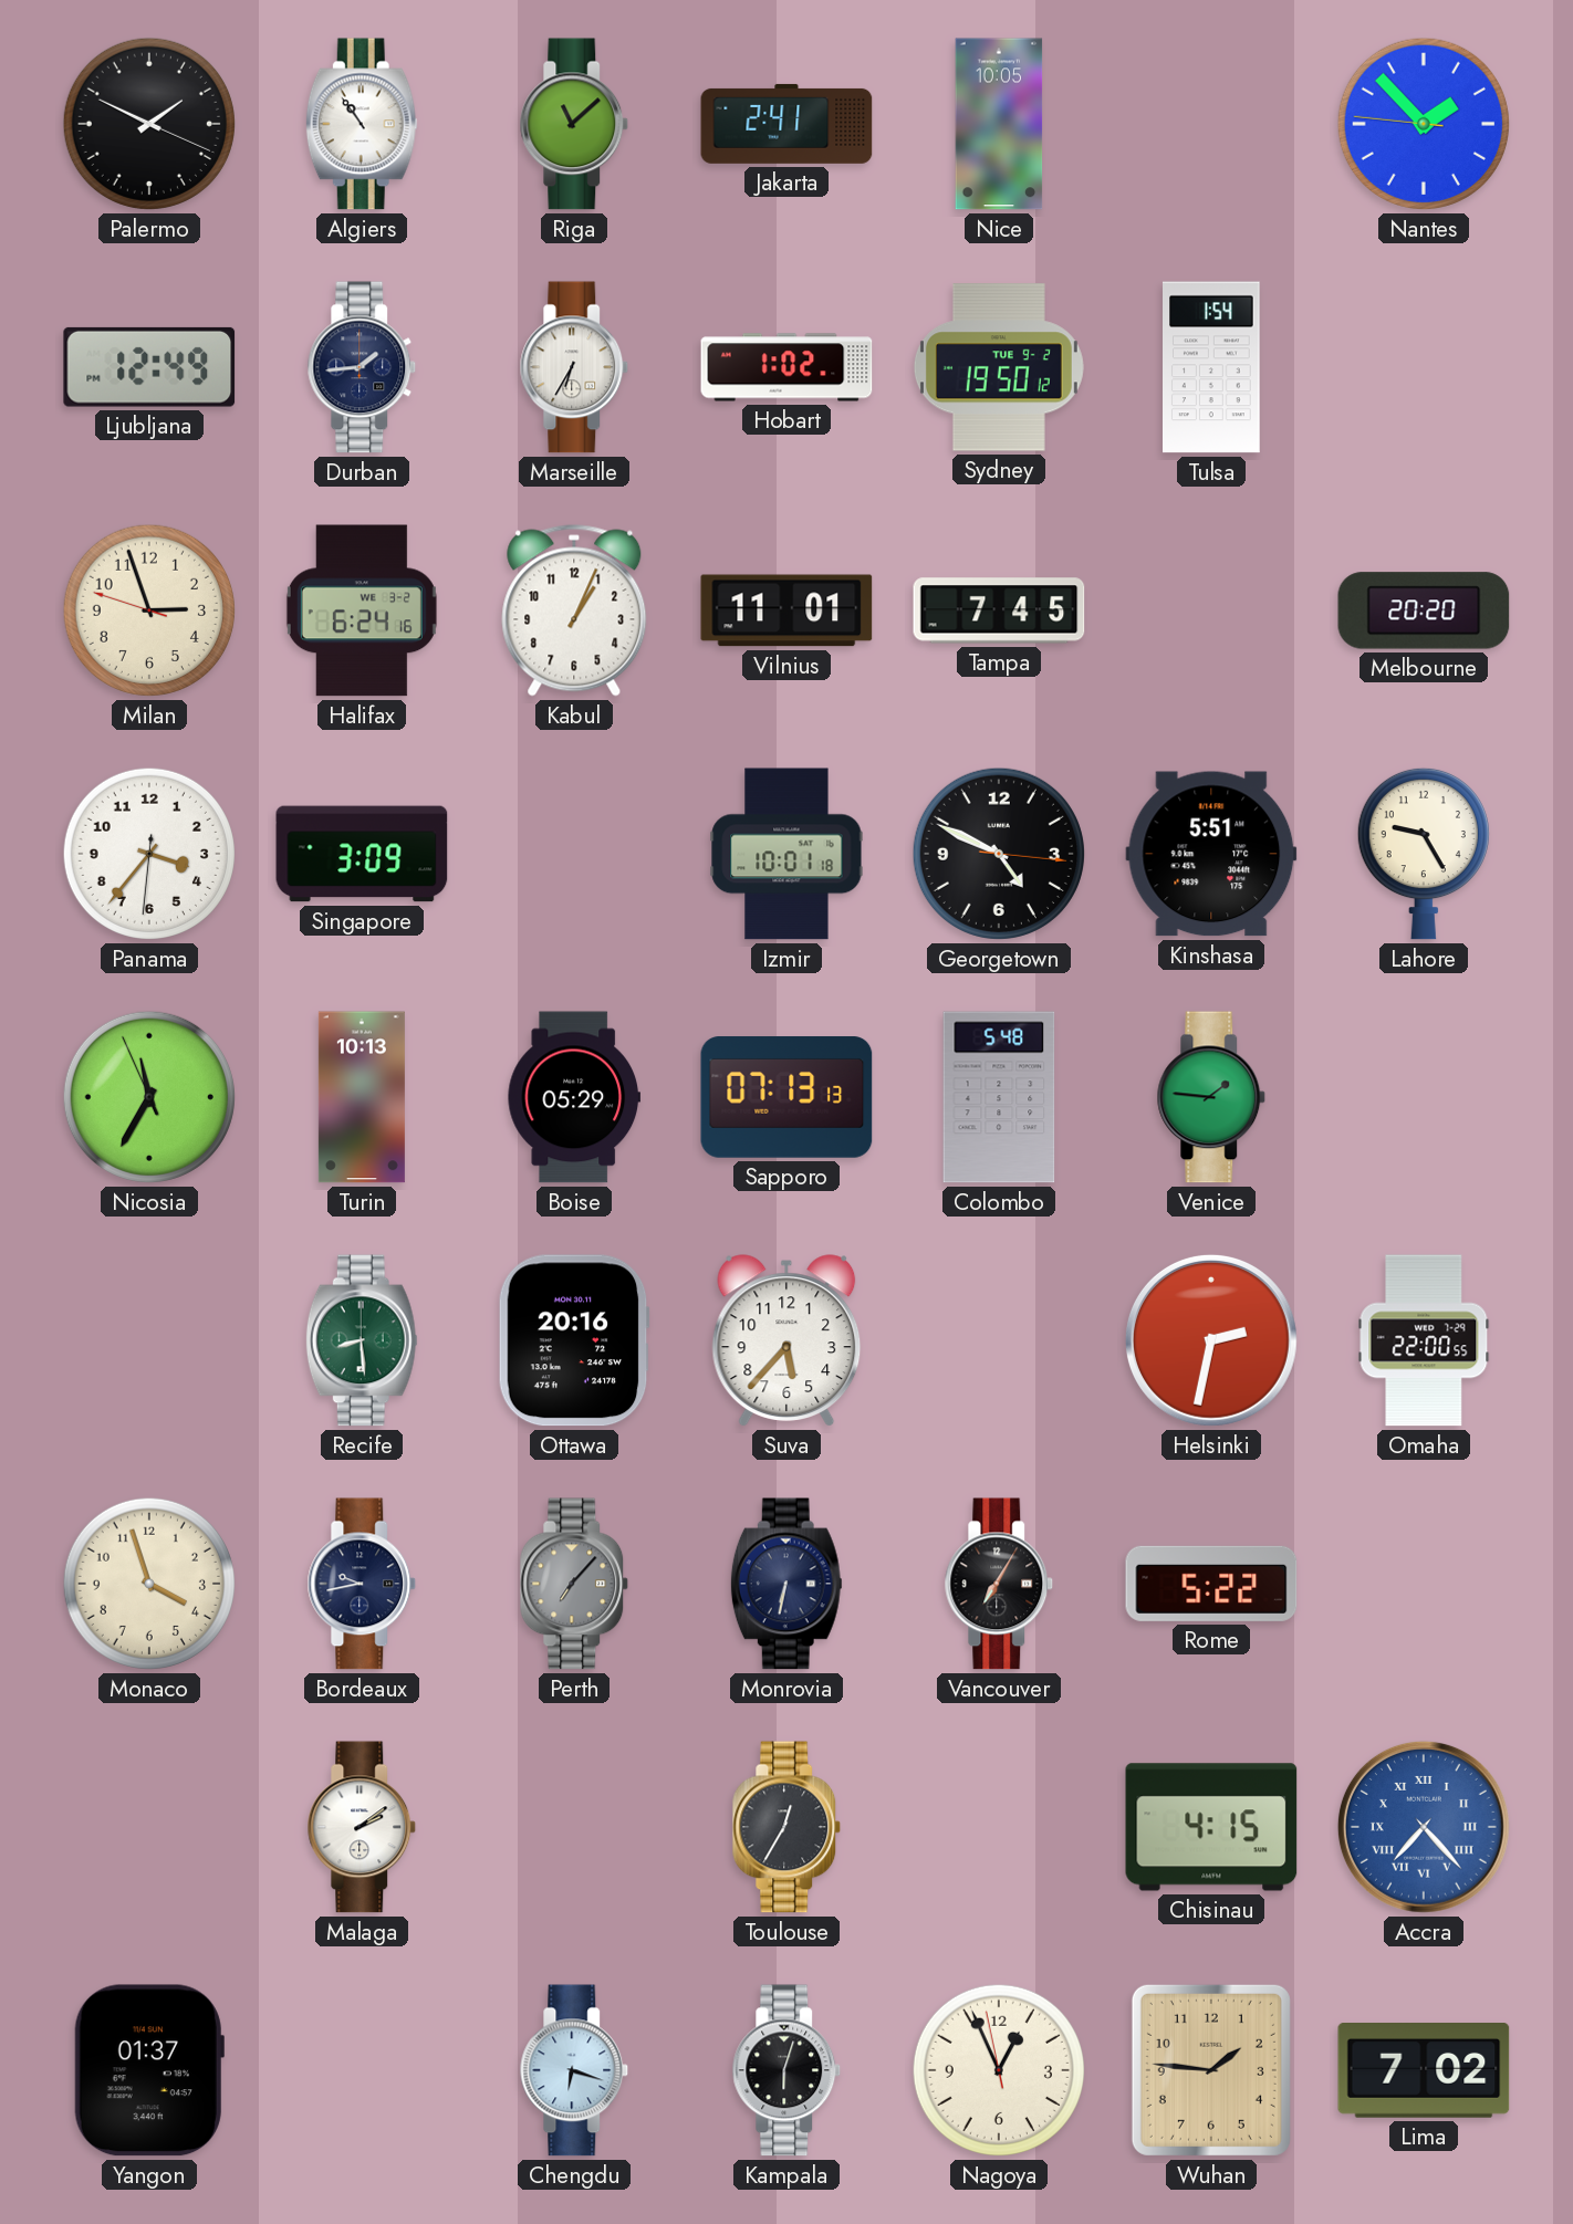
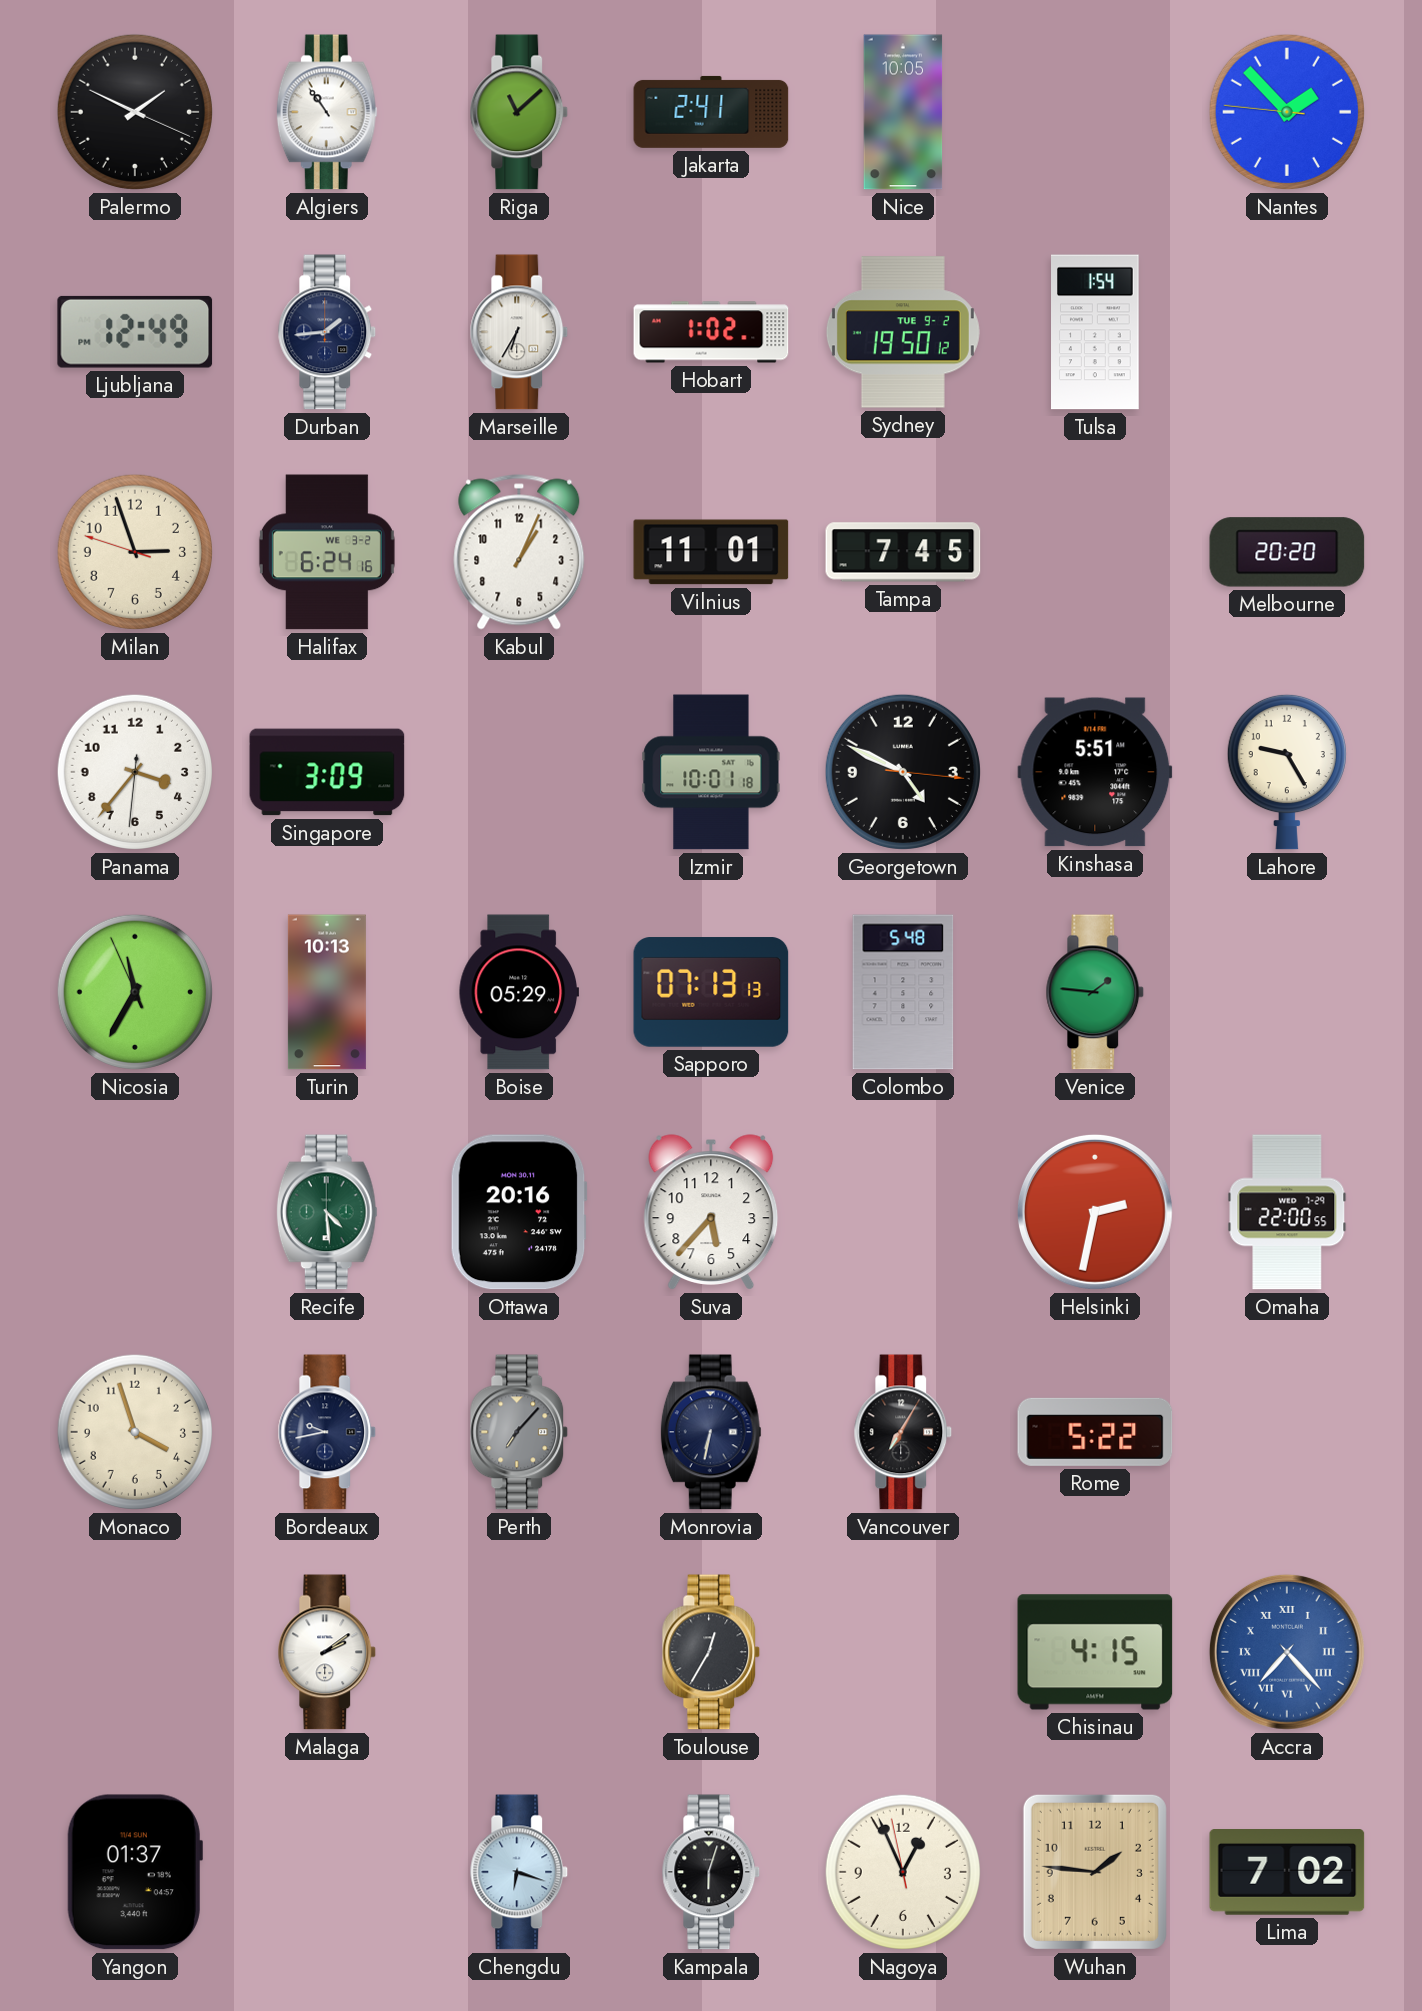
Recife: 8:29 -> 4:29 (327, 1212)
